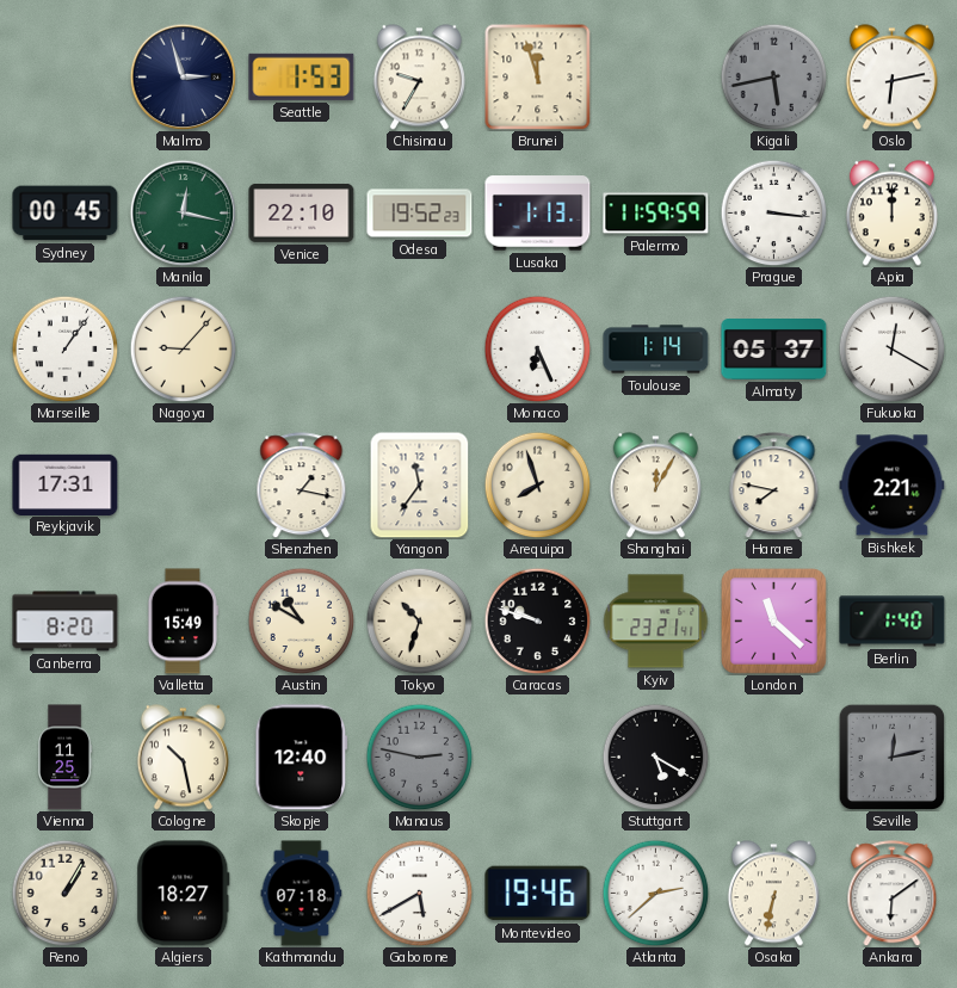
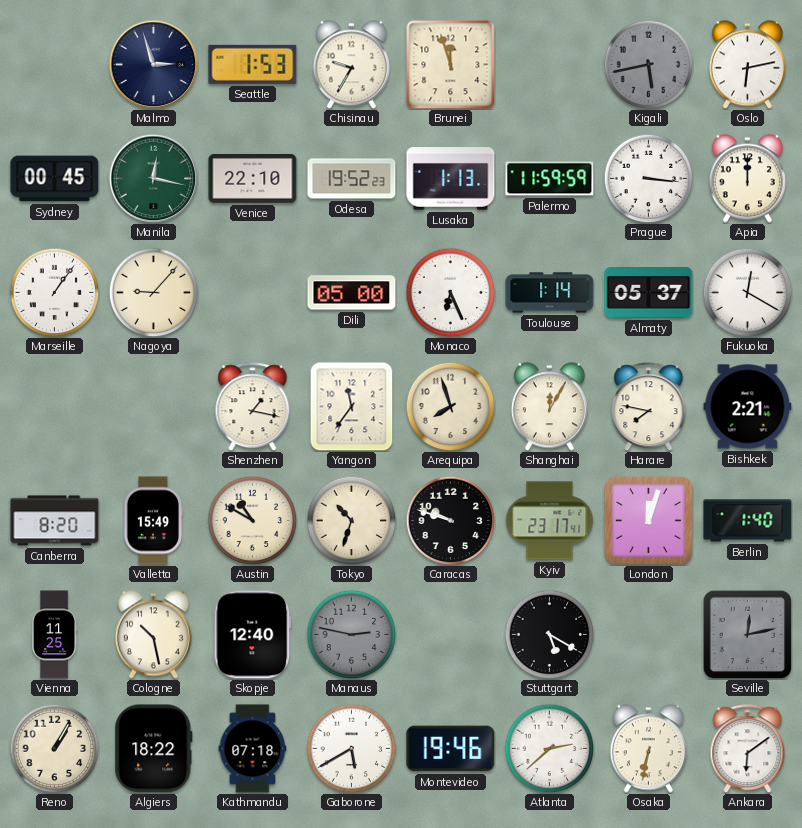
Dili: none -> 05:00 (352, 293)
Reykjavik: 17:31 -> none (66, 484)
Kyiv: 23:21 -> 23:17 (549, 521)
London: 11:22 -> 12:03 (648, 520)
Algiers: 18:27 -> 18:22 (154, 749)
